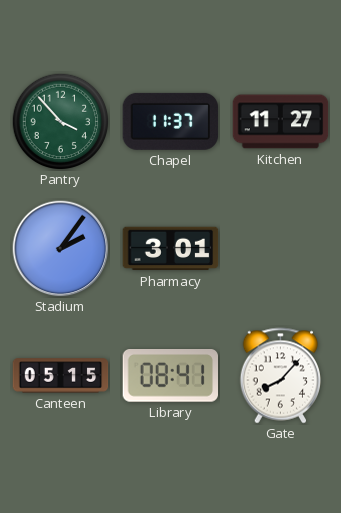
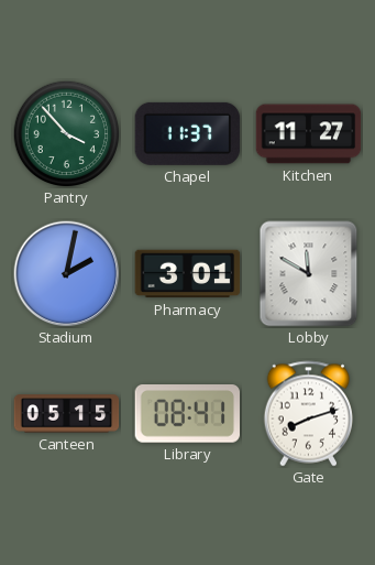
Stadium: 2:06 -> 2:02 (67, 274)
Lobby: none -> 11:50 (309, 274)
Gate: 8:07 -> 8:12 (309, 414)
